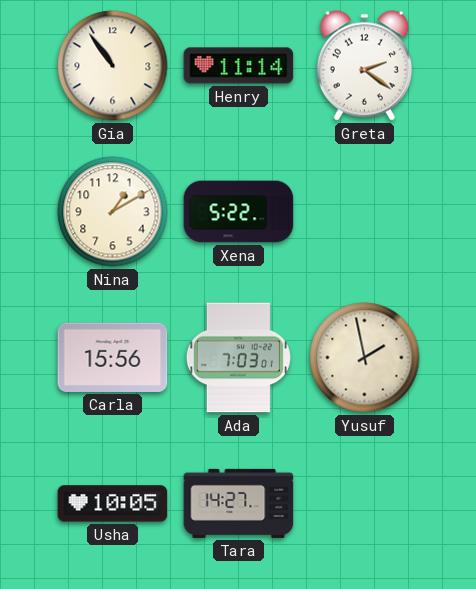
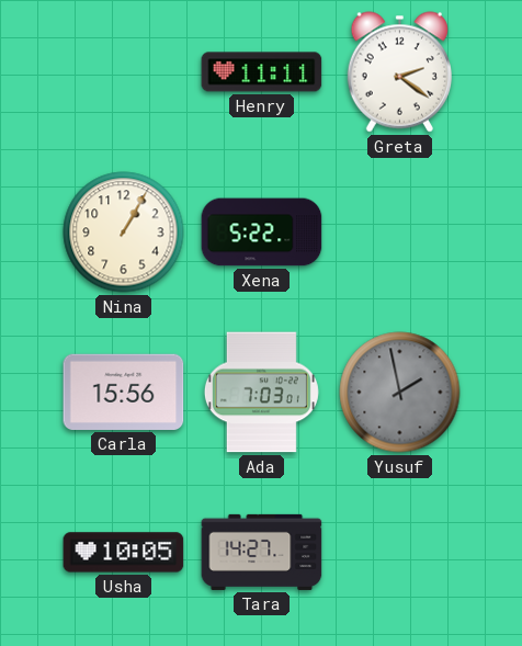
Gia: 10:54 -> none (113, 66)
Henry: 11:14 -> 11:11 (262, 72)
Nina: 1:10 -> 1:05 (124, 233)
Yusuf dial: cream -> grey (400, 393)
